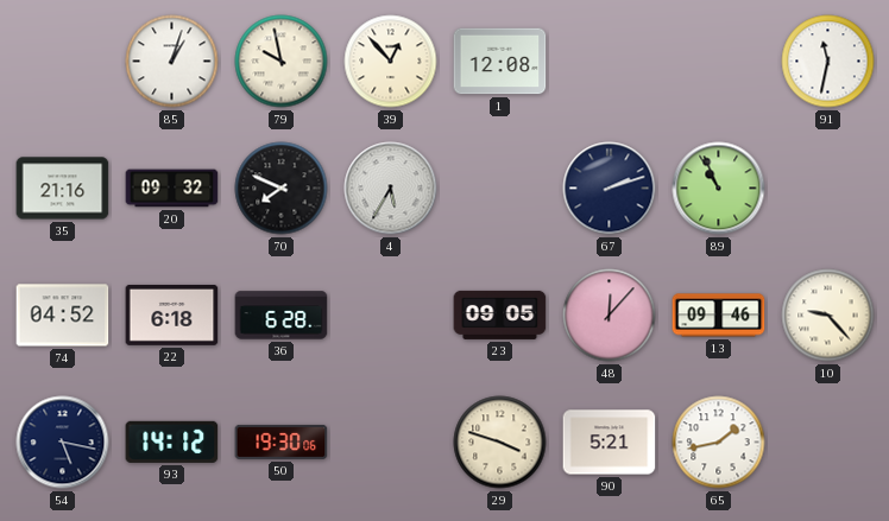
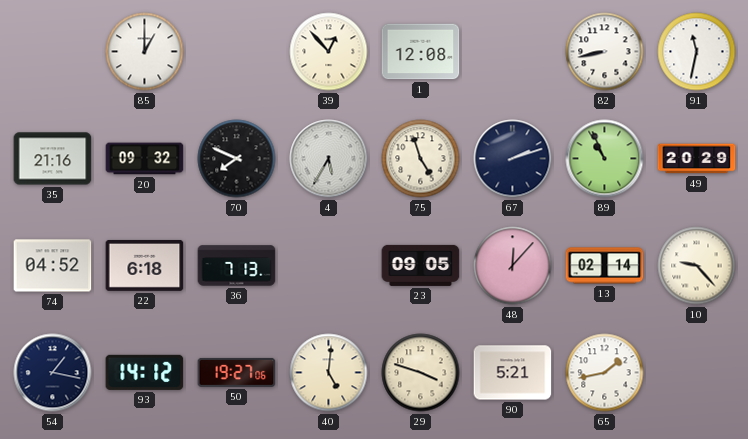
85: 1:03 -> 1:00 (145, 52)
79: 9:58 -> none (282, 62)
82: none -> 8:43 (605, 52)
75: none -> 4:57 (421, 159)
49: none -> 20:29 (697, 159)
36: 6:28 -> 7:13 (237, 266)
13: 09:46 -> 02:14 (605, 266)
54: 5:17 -> 1:17 (53, 373)
50: 19:30 -> 19:27 (237, 372)
40: none -> 5:01 (329, 373)
